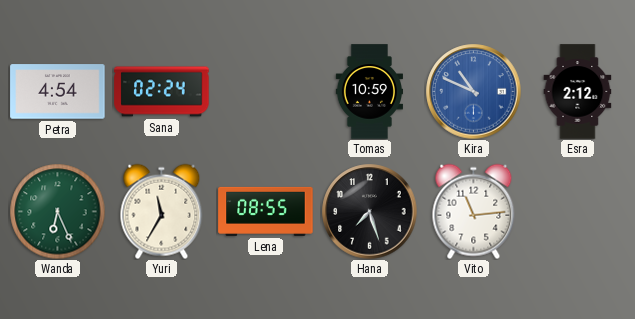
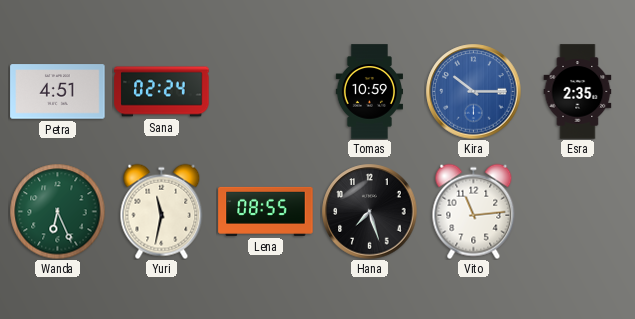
Petra: 4:54 -> 4:51 (58, 92)
Kira: 10:49 -> 10:15 (474, 92)
Esra: 2:12 -> 2:35 (578, 92)
Yuri: 11:35 -> 11:32 (162, 211)
